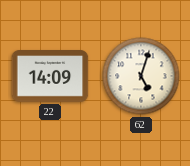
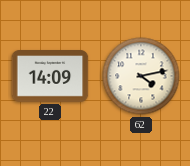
62: 5:03 -> 4:13 (141, 76)
